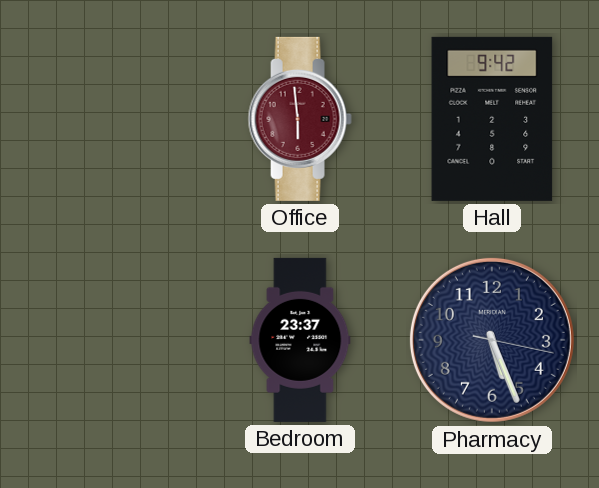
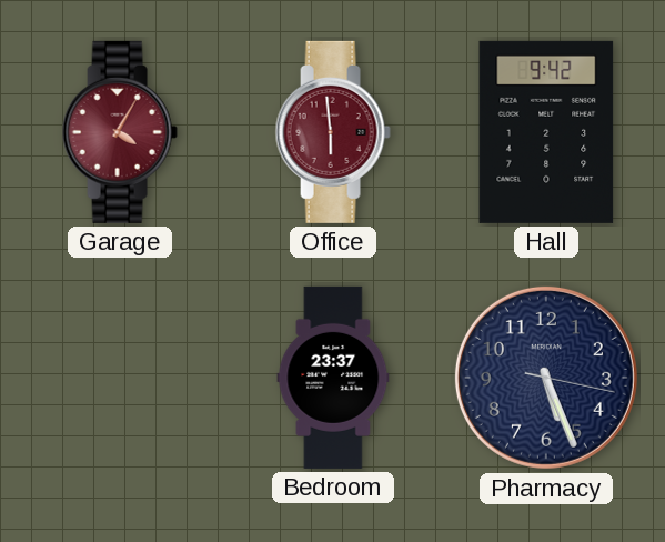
Garage: none -> 4:05 (120, 132)
